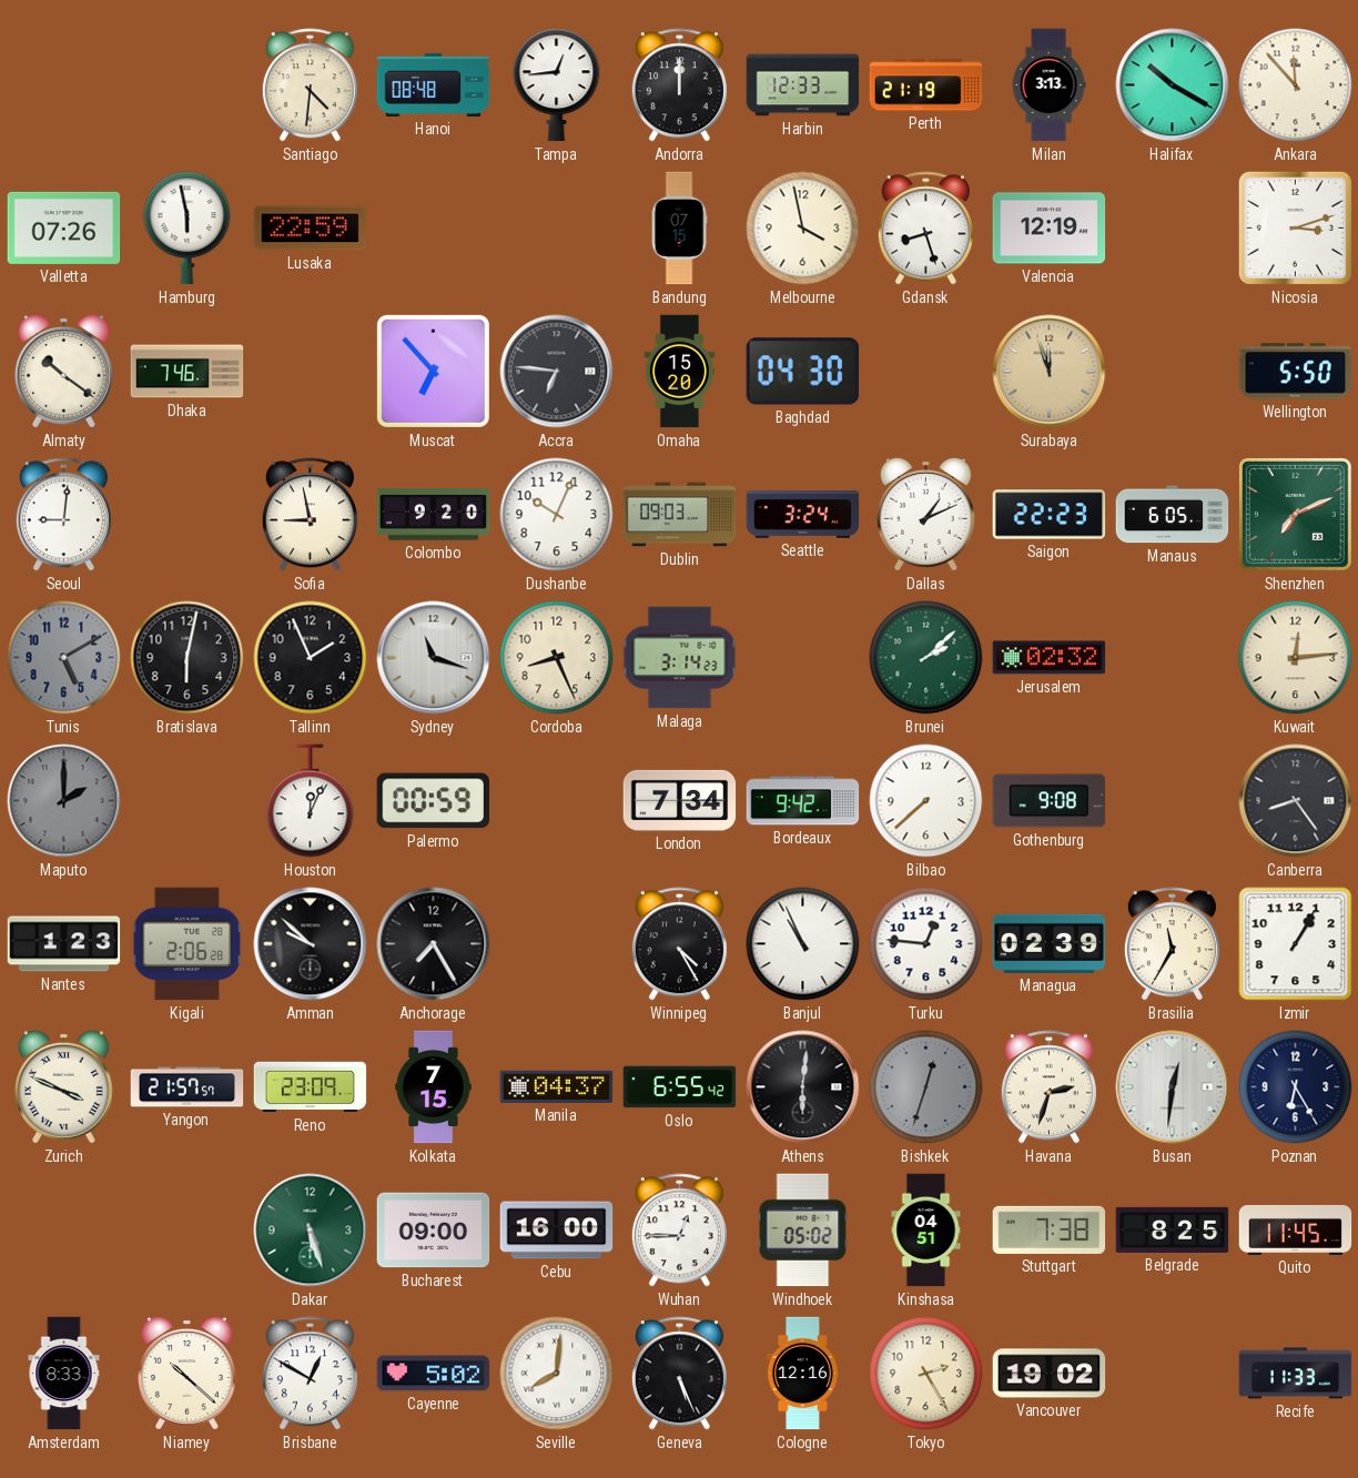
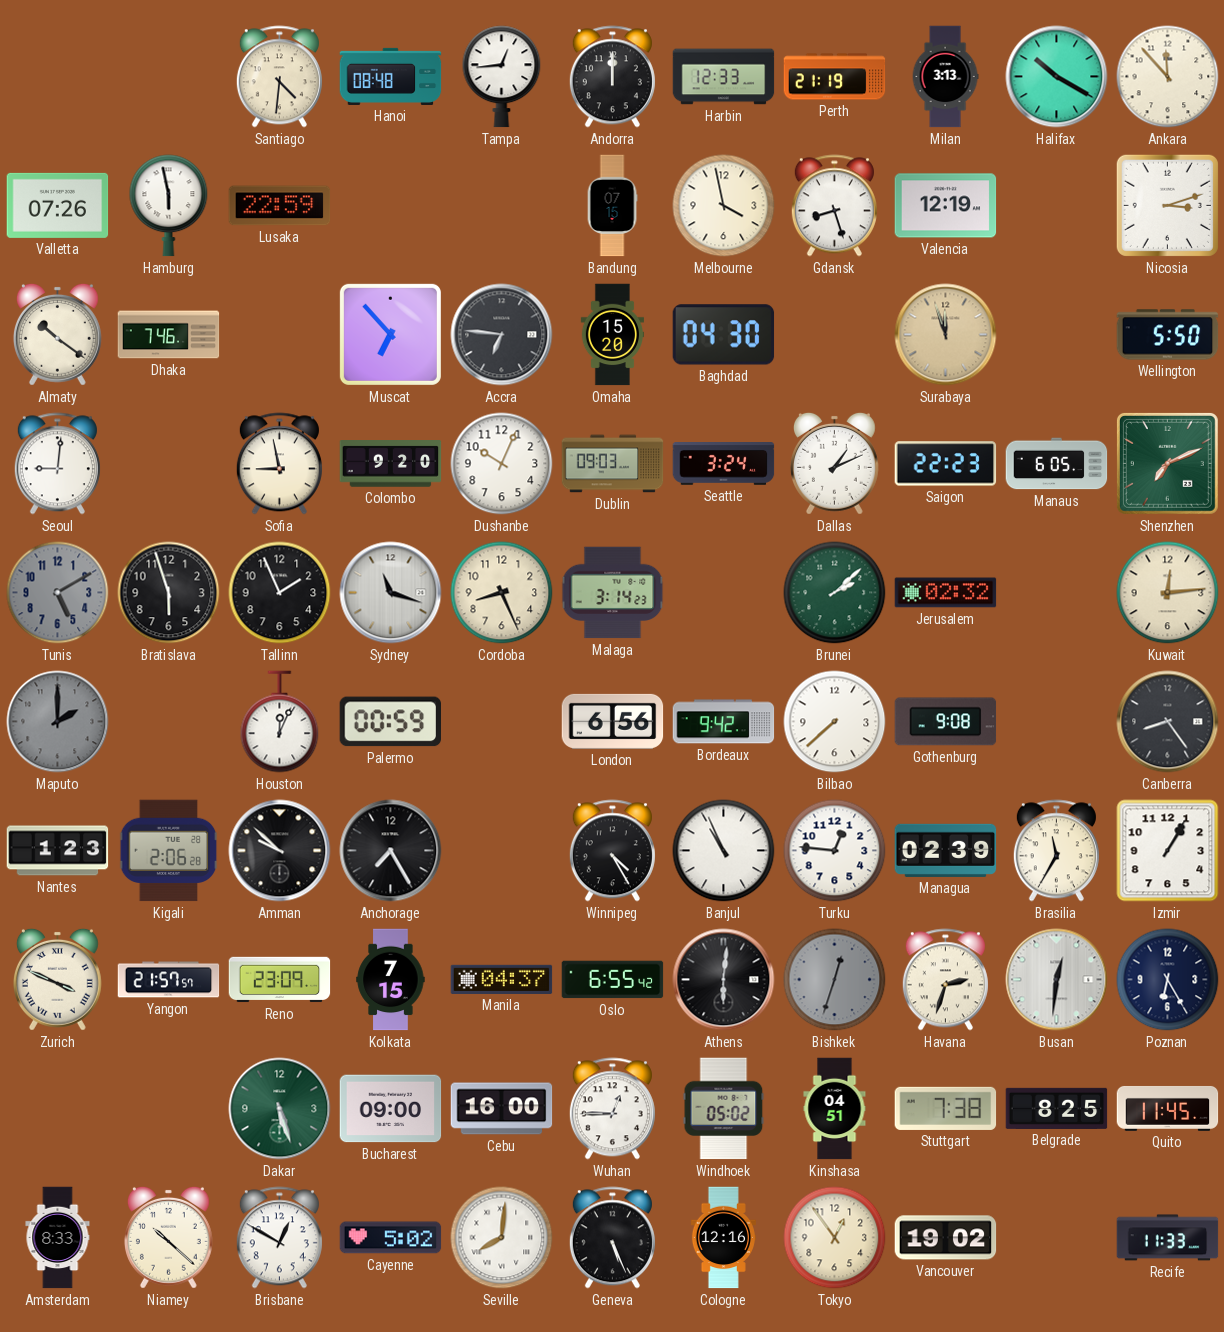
Bratislava: 6:02 -> 5:57 (169, 593)
London: 7:34 -> 6:56 (613, 721)
Tokyo: 2:25 -> 12:54 (835, 1238)
